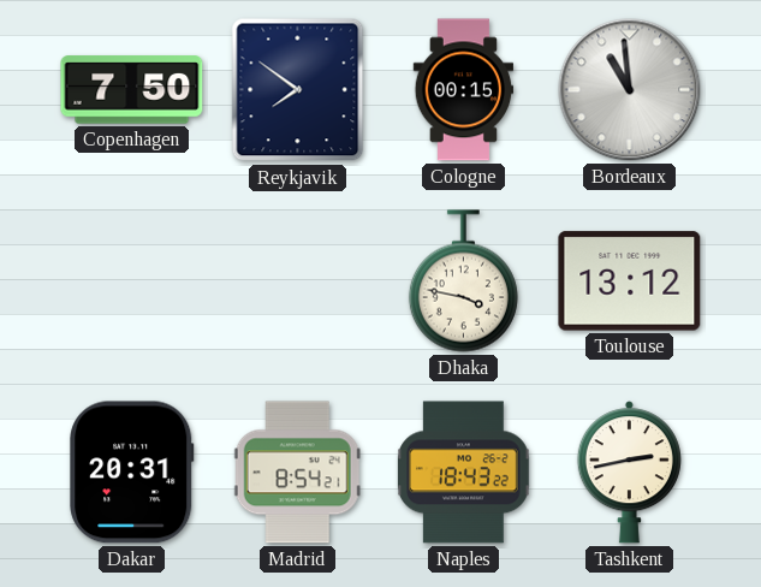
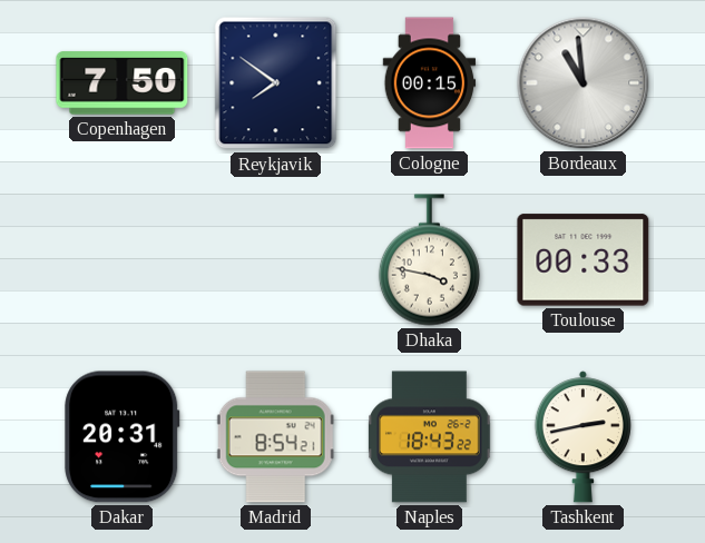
Toulouse: 13:12 -> 00:33 (584, 260)
